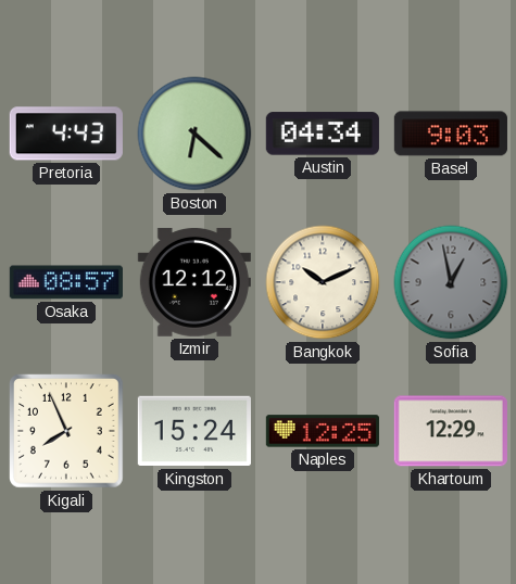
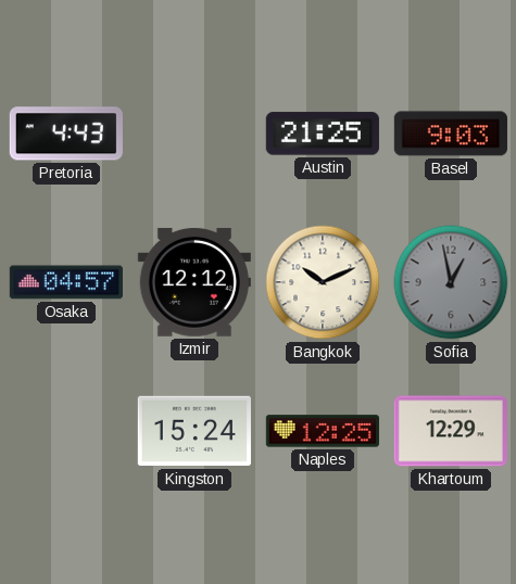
Boston: 6:22 -> none (194, 134)
Austin: 04:34 -> 21:25 (323, 134)
Osaka: 08:57 -> 04:57 (66, 282)
Kigali: 7:56 -> none (66, 431)
